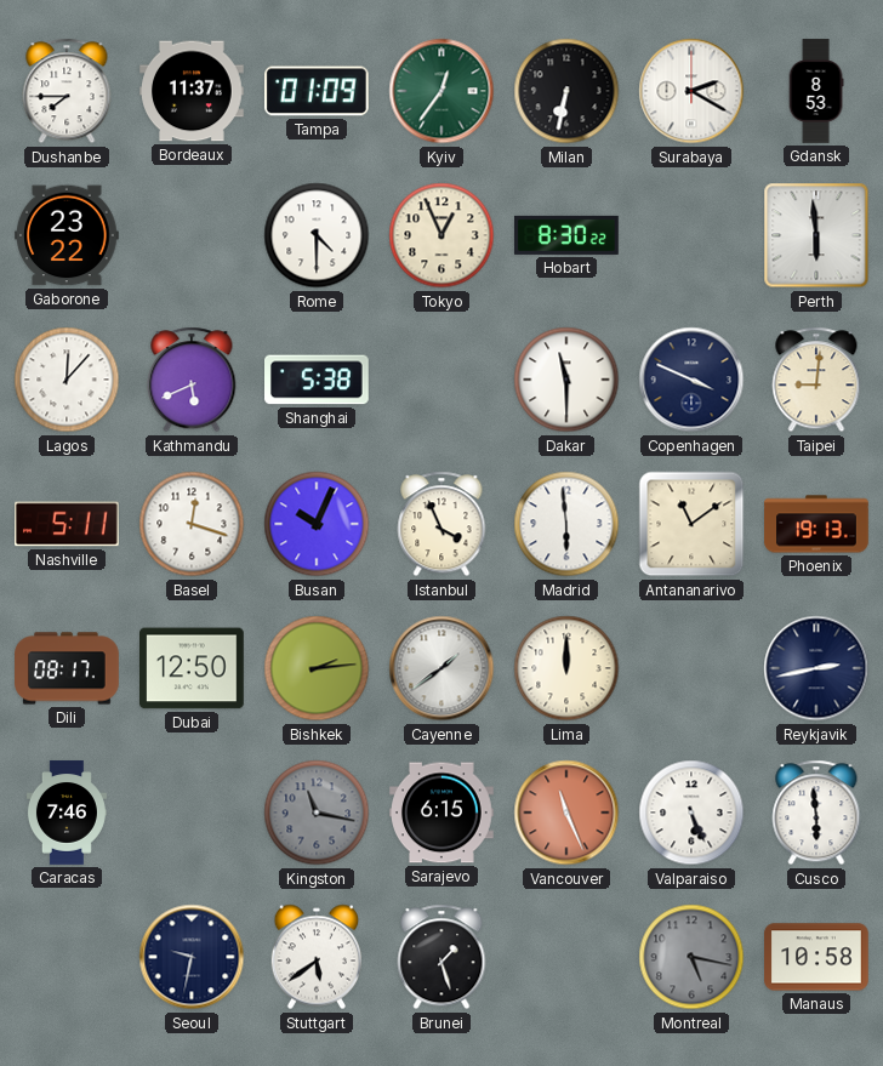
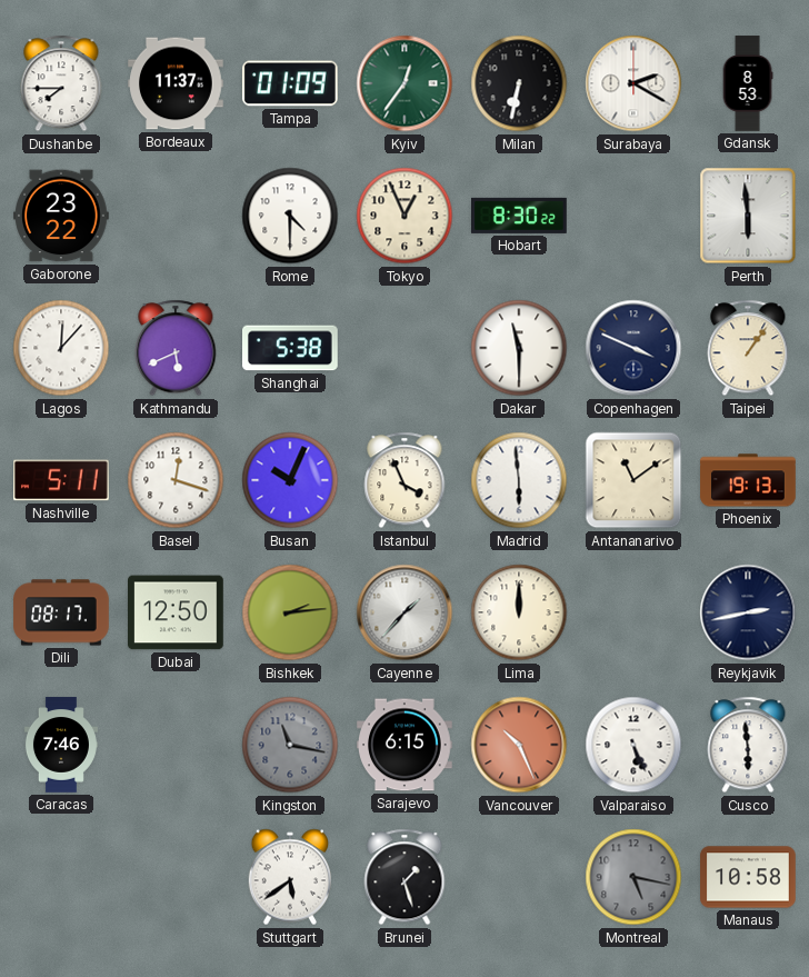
Taipei: 9:01 -> 1:06 (748, 348)
Cayenne: 1:39 -> 1:37 (404, 612)
Vancouver: 11:26 -> 10:26 (519, 745)
Seoul: 9:32 -> none (192, 957)
